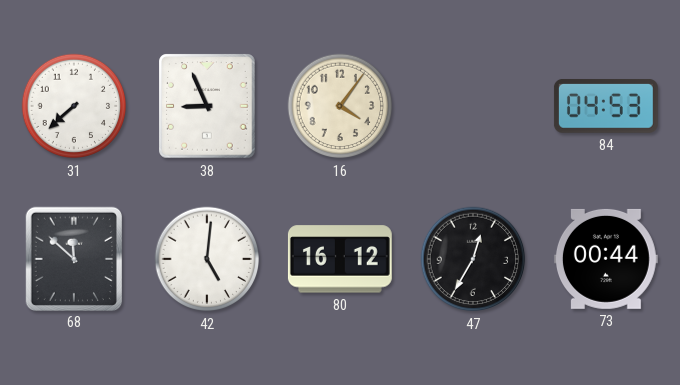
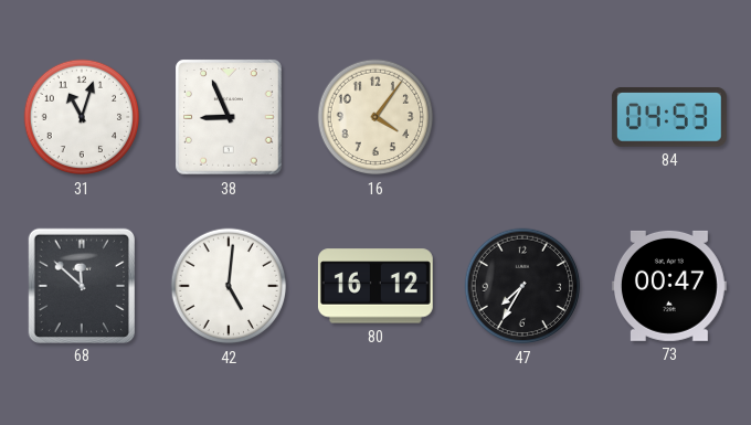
31: 7:38 -> 11:03 (82, 117)
47: 12:35 -> 7:35 (522, 286)
73: 00:44 -> 00:47 (669, 286)
